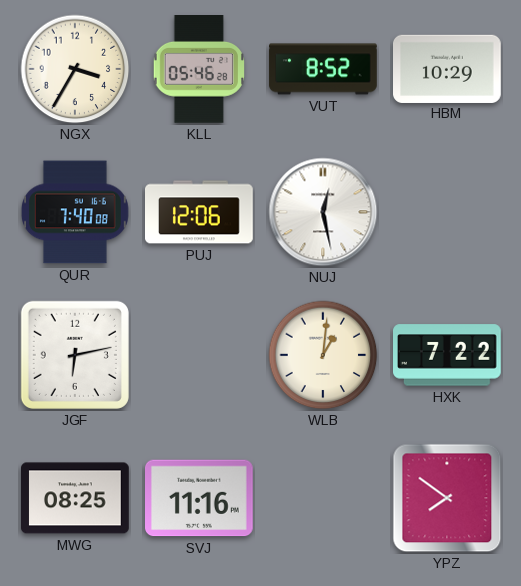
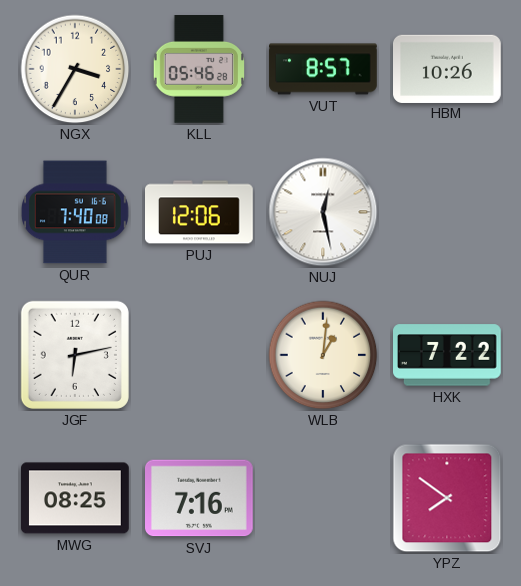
VUT: 8:52 -> 8:57 (323, 69)
HBM: 10:29 -> 10:26 (448, 68)
SVJ: 11:16 -> 7:16 (200, 498)
